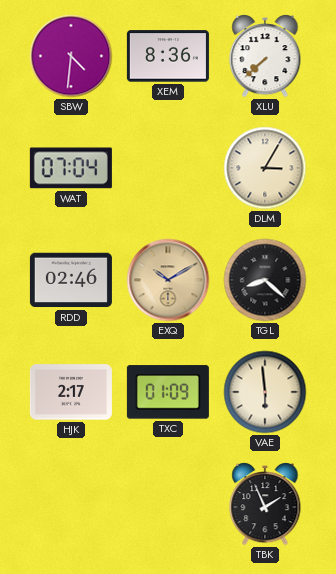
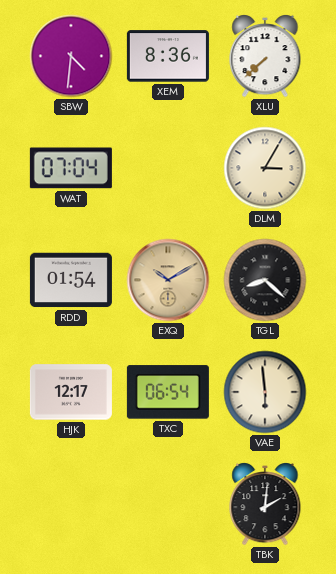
RDD: 02:46 -> 01:54 (71, 280)
HJK: 2:17 -> 12:17 (71, 392)
TXC: 01:09 -> 06:54 (168, 392)
TBK: 1:56 -> 2:01 (265, 505)
